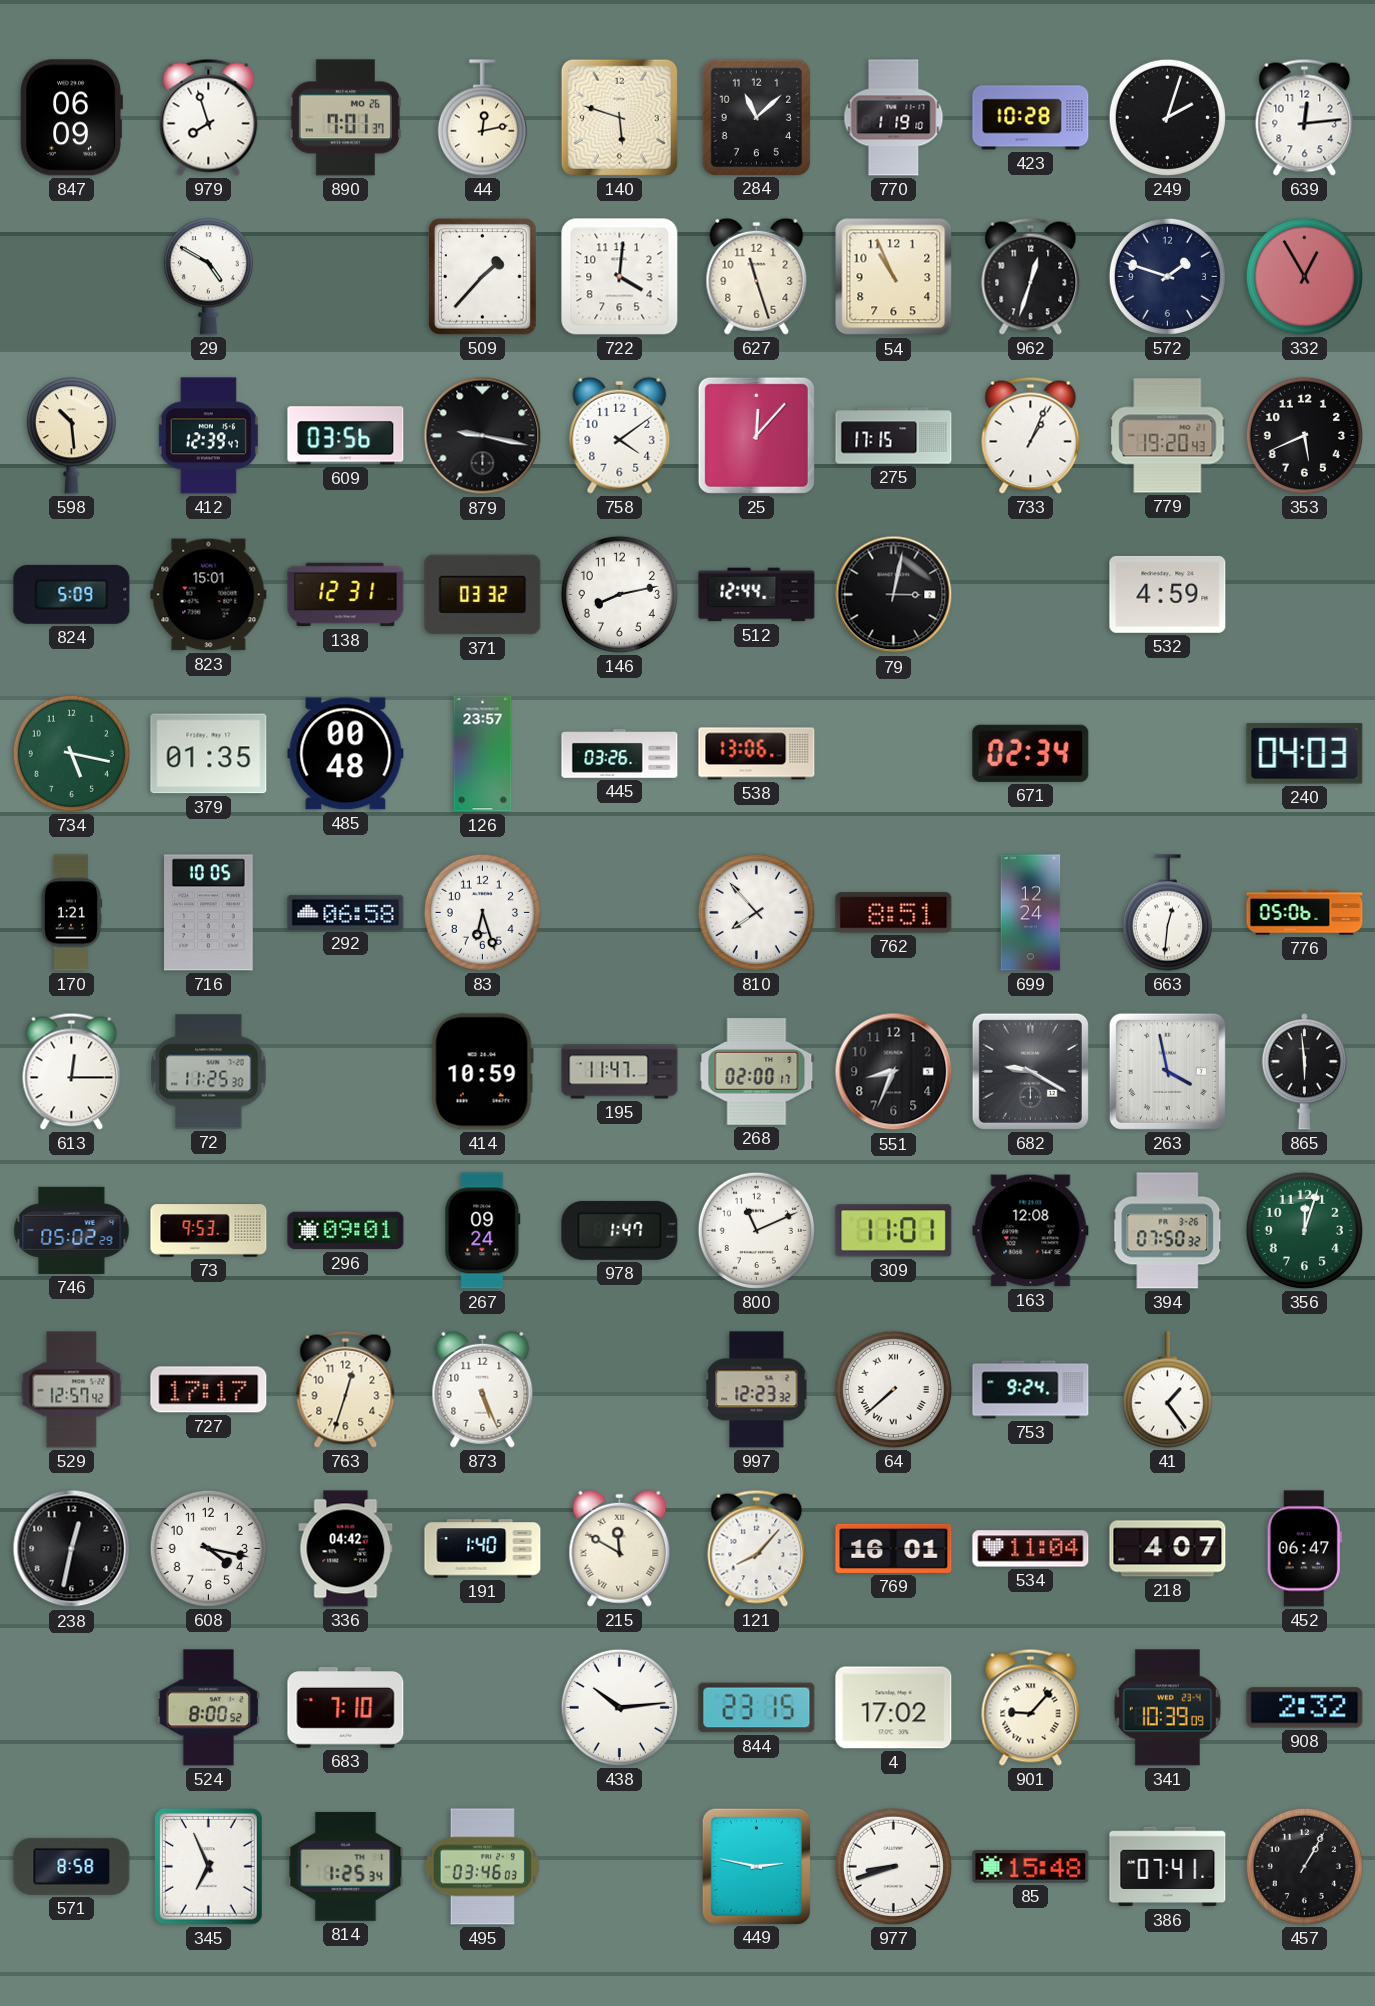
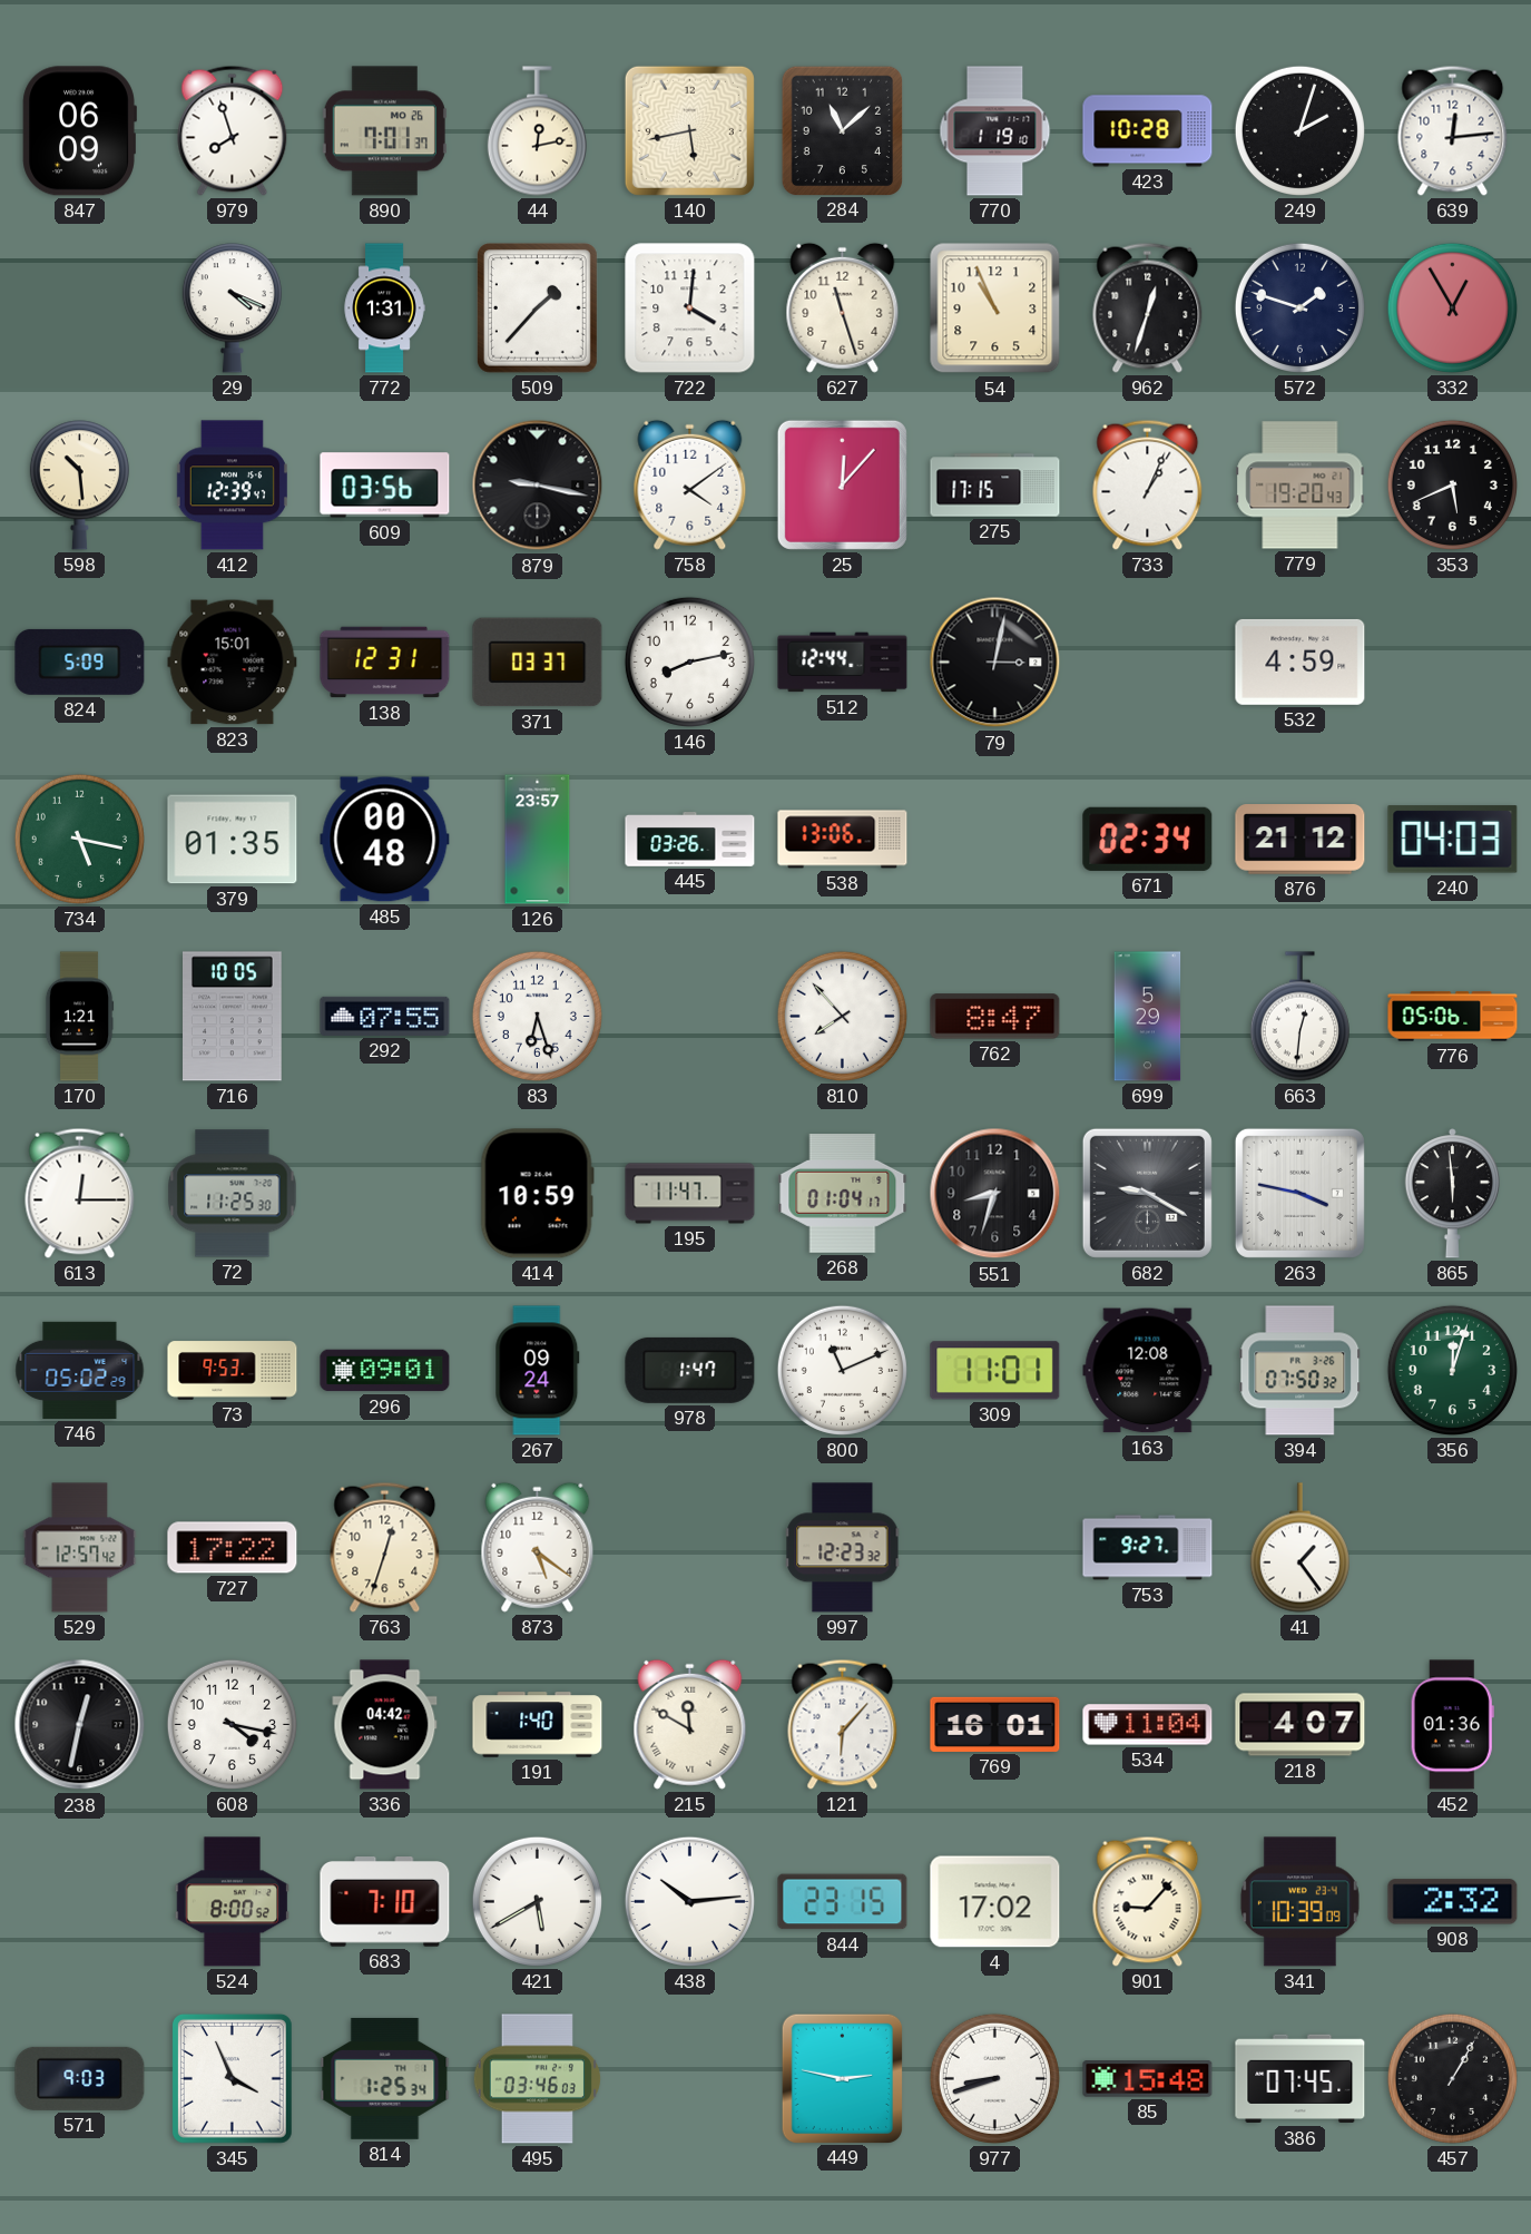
140: 5:48 -> 5:43 (689, 130)
29: 4:50 -> 4:19 (232, 308)
772: none -> 1:31 (384, 308)
371: 03:32 -> 03:37 (538, 663)
876: none -> 21:12 (1301, 840)
292: 06:58 -> 07:55 (385, 1016)
762: 8:51 -> 8:47 (995, 1017)
699: 12:24 -> 5:29 (1148, 1017)
268: 02:00 -> 01:04 (843, 1194)
551: 8:34 -> 8:33 (995, 1194)
263: 3:58 -> 3:47 (1299, 1193)
727: 17:17 -> 17:22 (233, 1548)
873: 5:26 -> 5:21 (538, 1547)
64: 7:38 -> none (893, 1389)
753: 9:24 -> 9:27 (1148, 1548)
121: 8:07 -> 6:07 (843, 1724)
452: 06:47 -> 01:36 (1452, 1725)
421: none -> 5:40 (537, 1901)
571: 8:58 -> 9:03 (80, 2078)
345: 6:56 -> 3:56 (232, 2078)
386: 07:41 -> 07:45 (1301, 2079)
